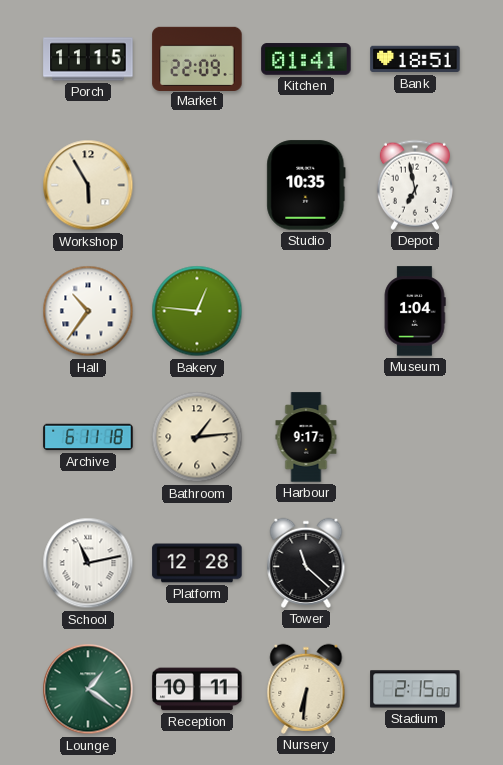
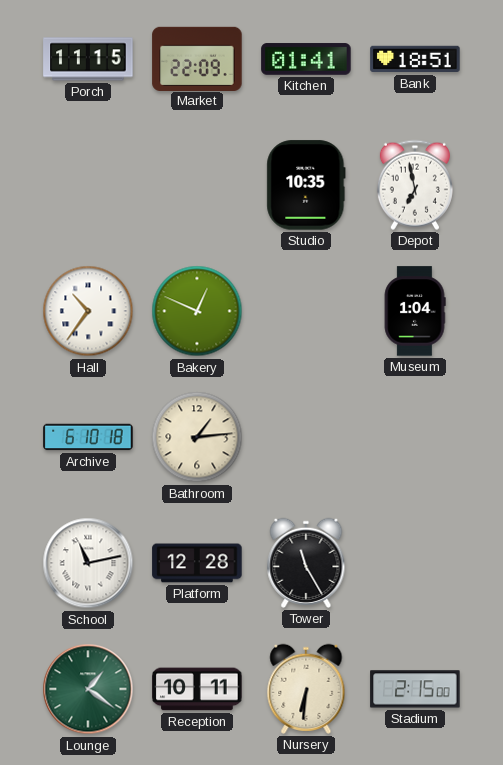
Workshop: 5:55 -> none (88, 185)
Bakery: 12:46 -> 12:49 (197, 311)
Archive: 6:11 -> 6:10 (88, 437)
Harbour: 9:17 -> none (306, 437)
Tower: 11:22 -> 11:25 (306, 563)
